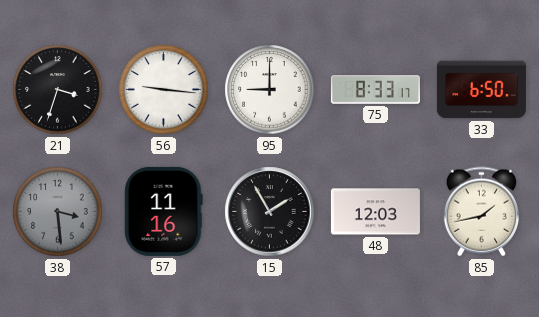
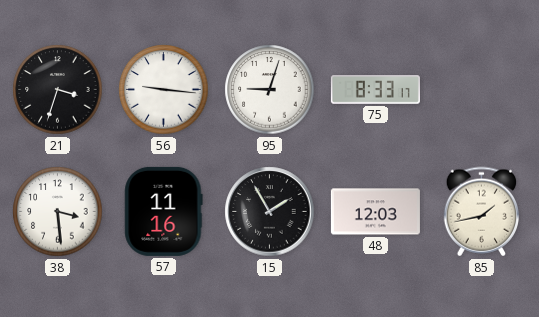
95: 9:00 -> 9:03 (270, 90)
33: 6:50 -> none (481, 90)
38 dial: grey -> white (58, 212)
